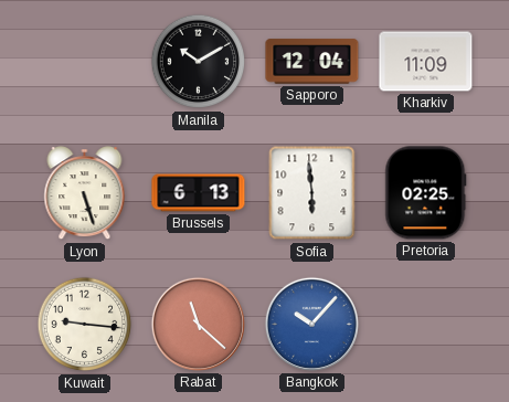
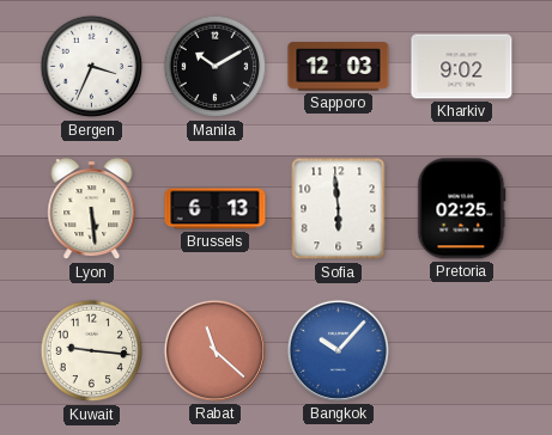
Bergen: none -> 3:34 (92, 67)
Sapporo: 12:04 -> 12:03 (339, 67)
Kharkiv: 11:09 -> 9:02 (462, 67)
Lyon: 5:27 -> 5:29 (92, 209)
